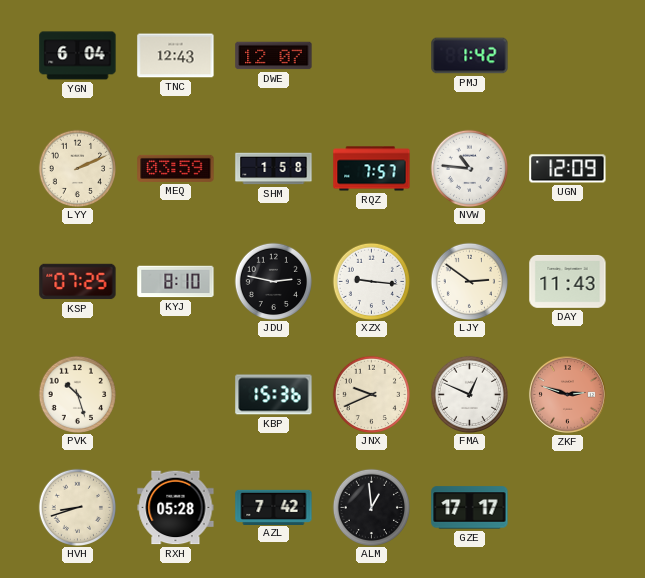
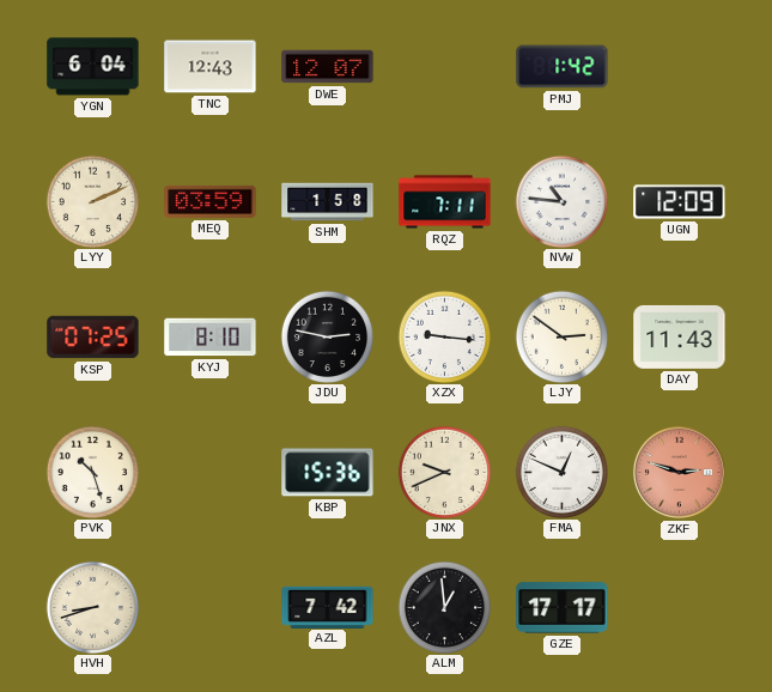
RQZ: 7:57 -> 7:11 (445, 202)
RXH: 05:28 -> none (176, 508)
